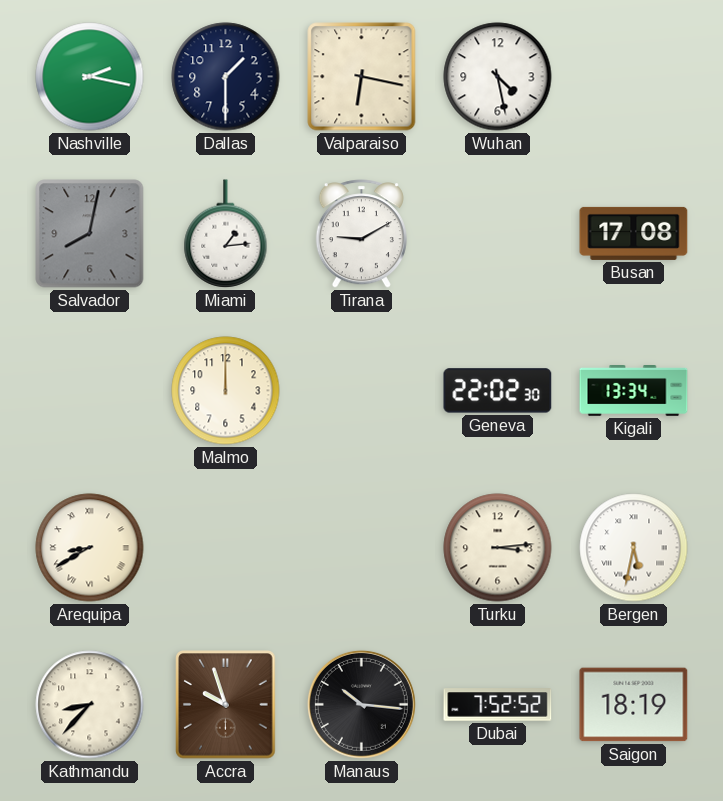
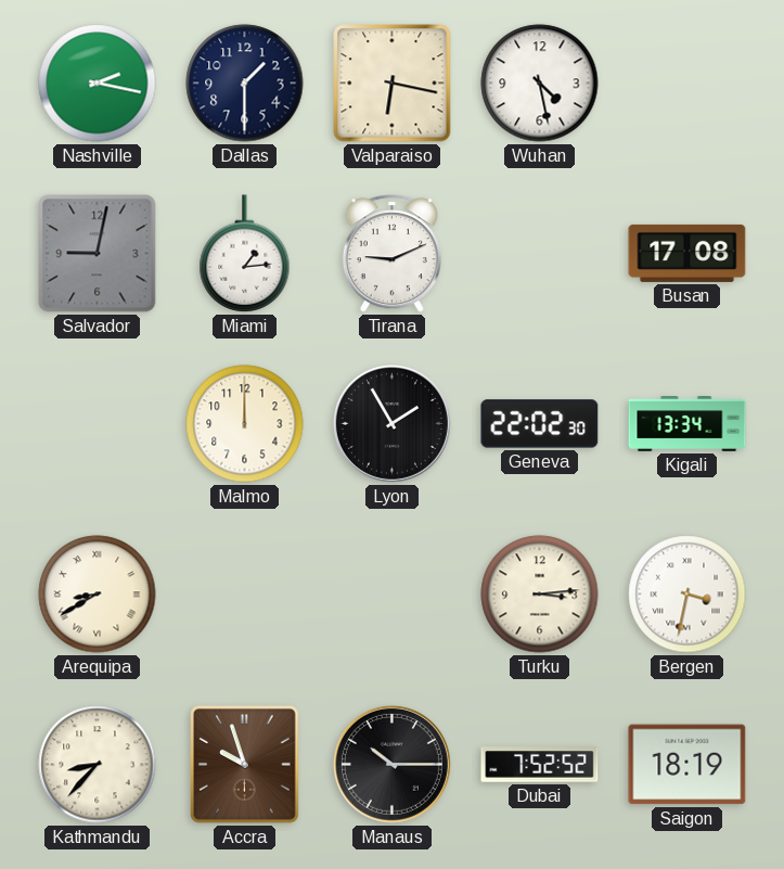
Salvador: 8:02 -> 9:02 (98, 254)
Tirana: 9:10 -> 9:11 (391, 254)
Lyon: none -> 1:55 (391, 423)
Bergen: 5:32 -> 3:32 (687, 595)
Manaus: 10:16 -> 10:15 (391, 764)
